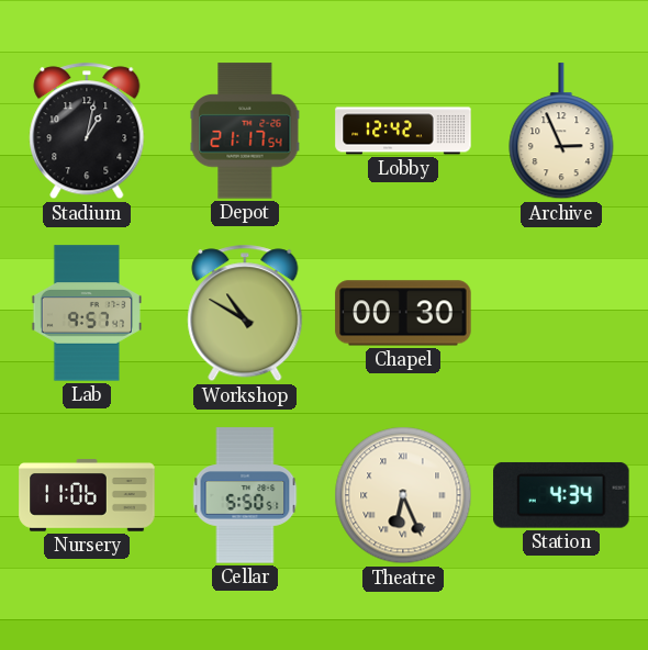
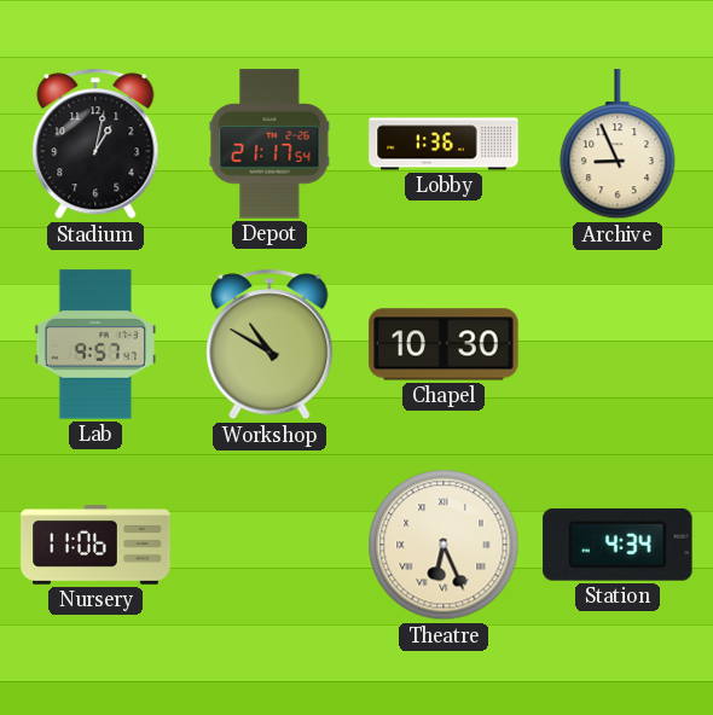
Lobby: 12:42 -> 1:36 (444, 144)
Archive: 2:56 -> 8:56 (618, 145)
Chapel: 00:30 -> 10:30 (444, 344)
Cellar: 5:50 -> none (245, 495)
